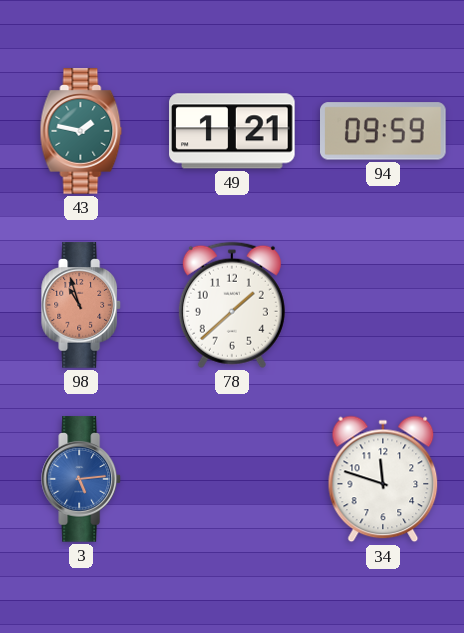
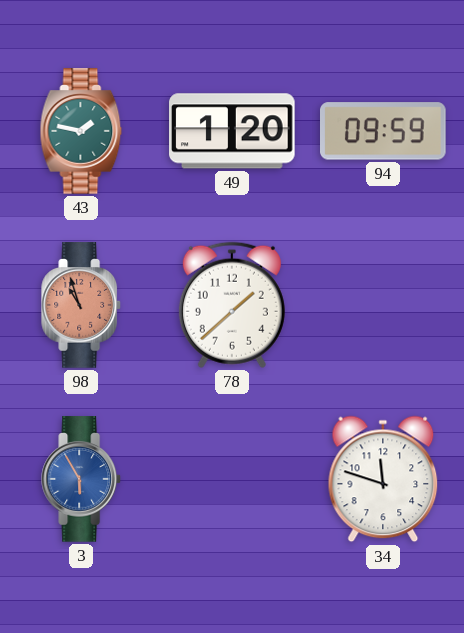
49: 1:21 -> 1:20 (232, 131)
3: 5:14 -> 5:55 (82, 479)
